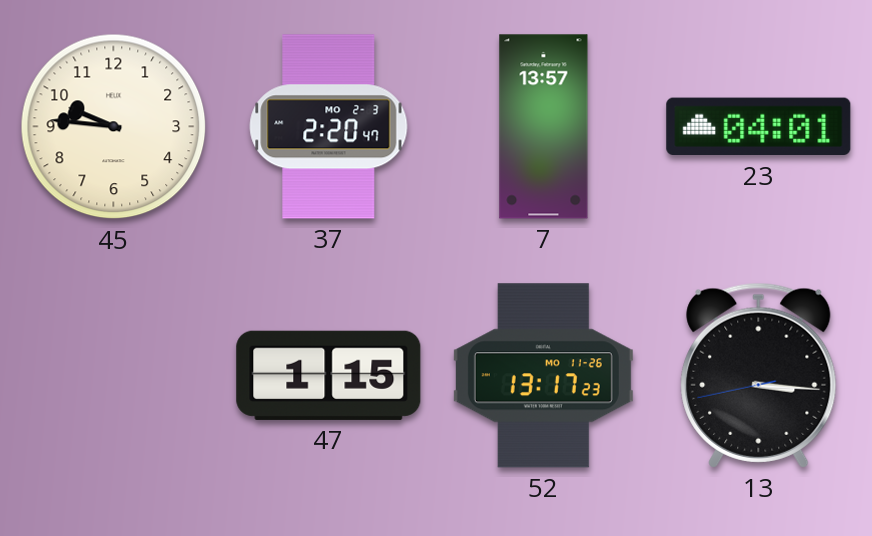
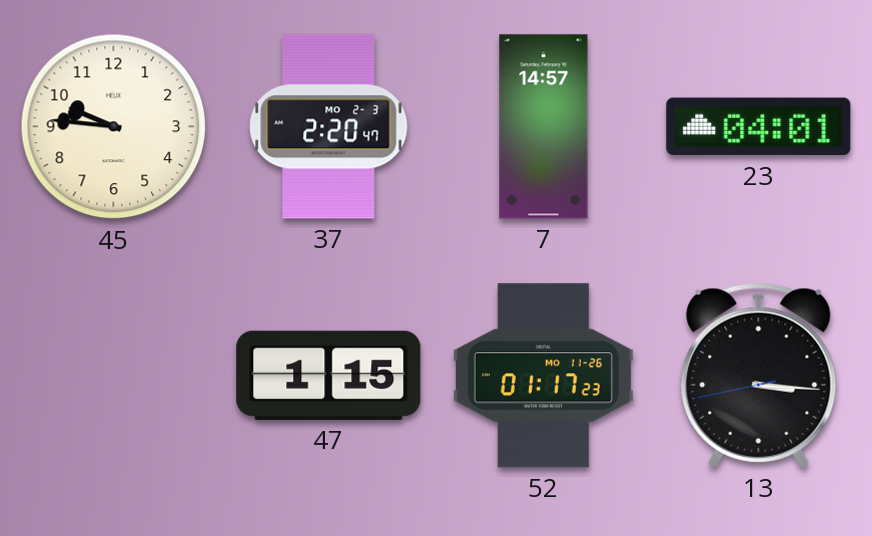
7: 13:57 -> 14:57 (544, 127)
52: 13:17 -> 01:17 (543, 376)
